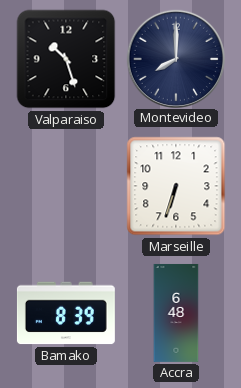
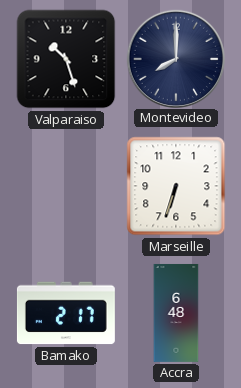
Bamako: 8:39 -> 2:17 (66, 313)
